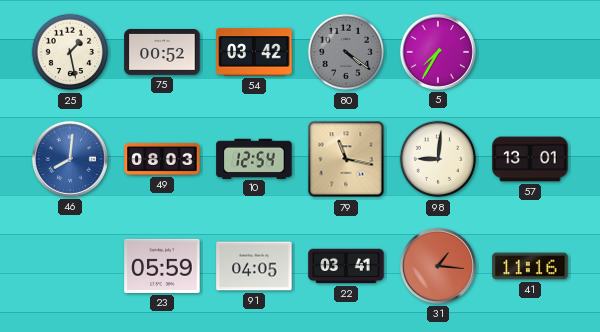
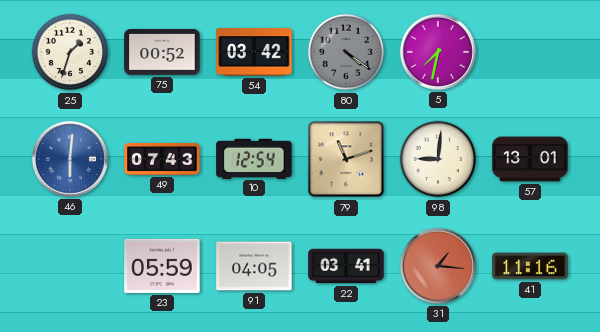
25: 1:28 -> 1:33 (70, 52)
5: 7:35 -> 7:32 (438, 52)
46: 8:01 -> 6:01 (70, 159)
49: 08:03 -> 07:43 (162, 159)
79: 11:17 -> 11:12 (346, 159)
